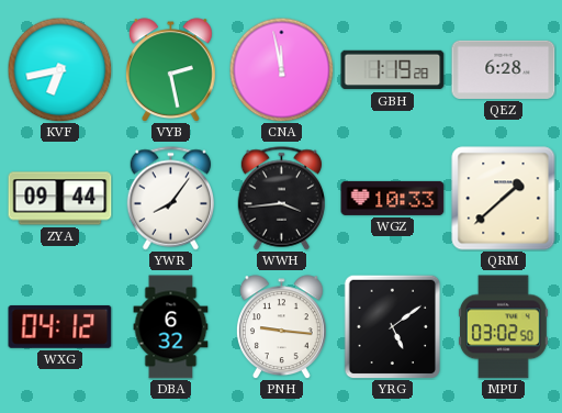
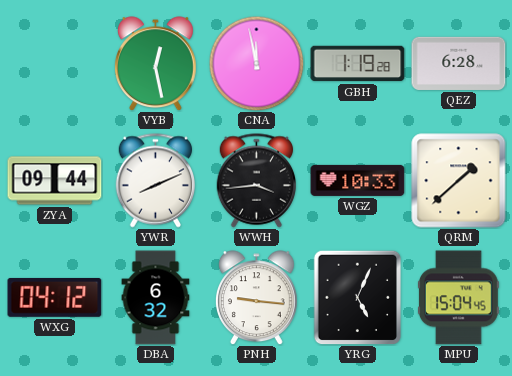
KVF: 6:43 -> none (59, 69)
VYB: 2:28 -> 12:28 (155, 64)
YWR: 8:06 -> 8:11 (155, 181)
YRG: 5:09 -> 5:04 (358, 297)
MPU: 03:02 -> 15:04 (458, 298)
